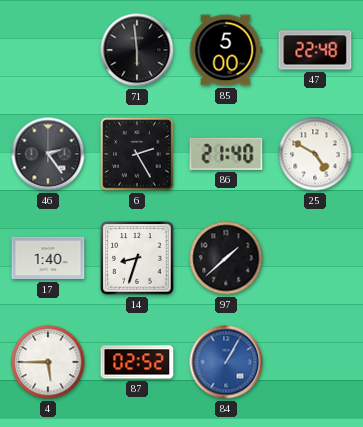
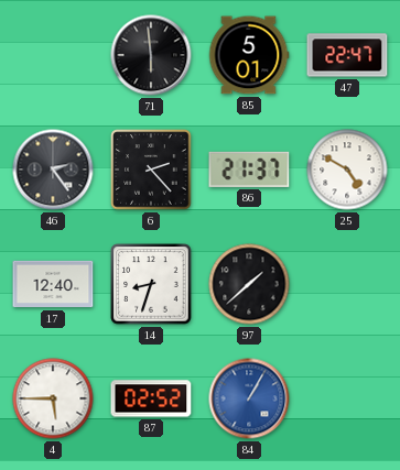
85: 5:00 -> 5:01 (249, 55)
47: 22:48 -> 22:47 (347, 55)
6: 2:25 -> 2:23 (151, 170)
86: 21:40 -> 21:37 (249, 170)
17: 1:40 -> 12:40 (53, 284)
